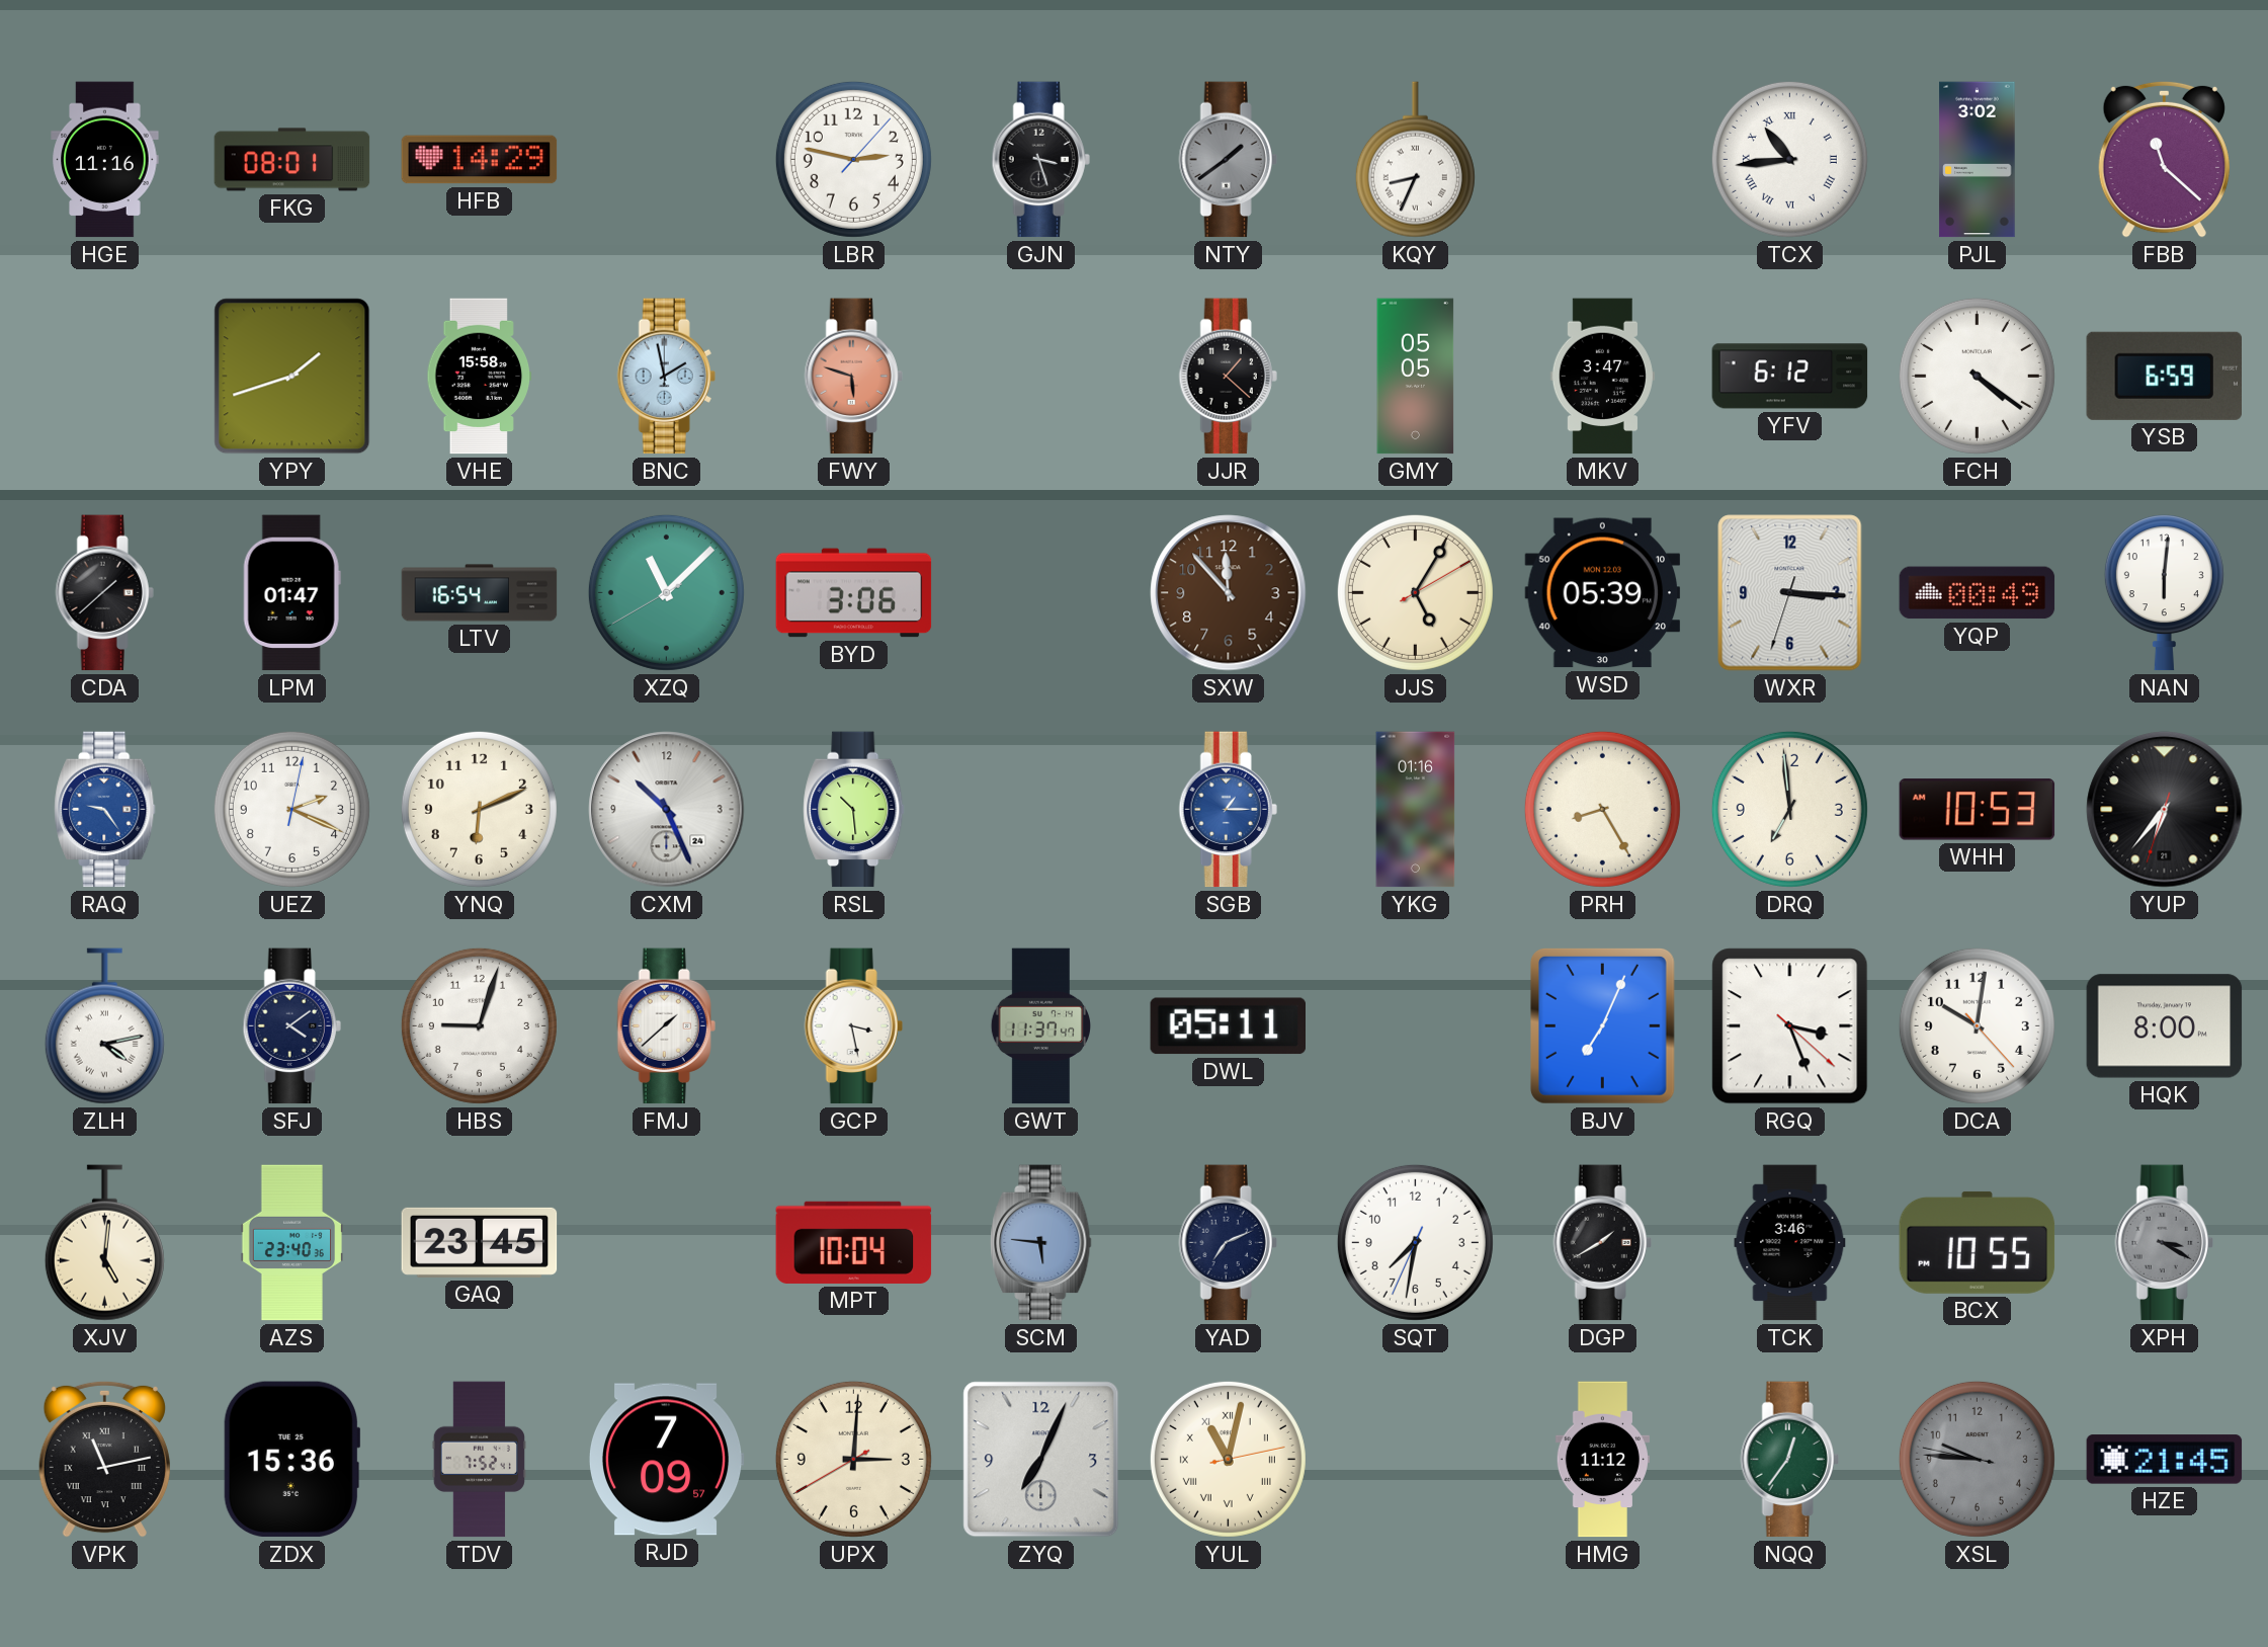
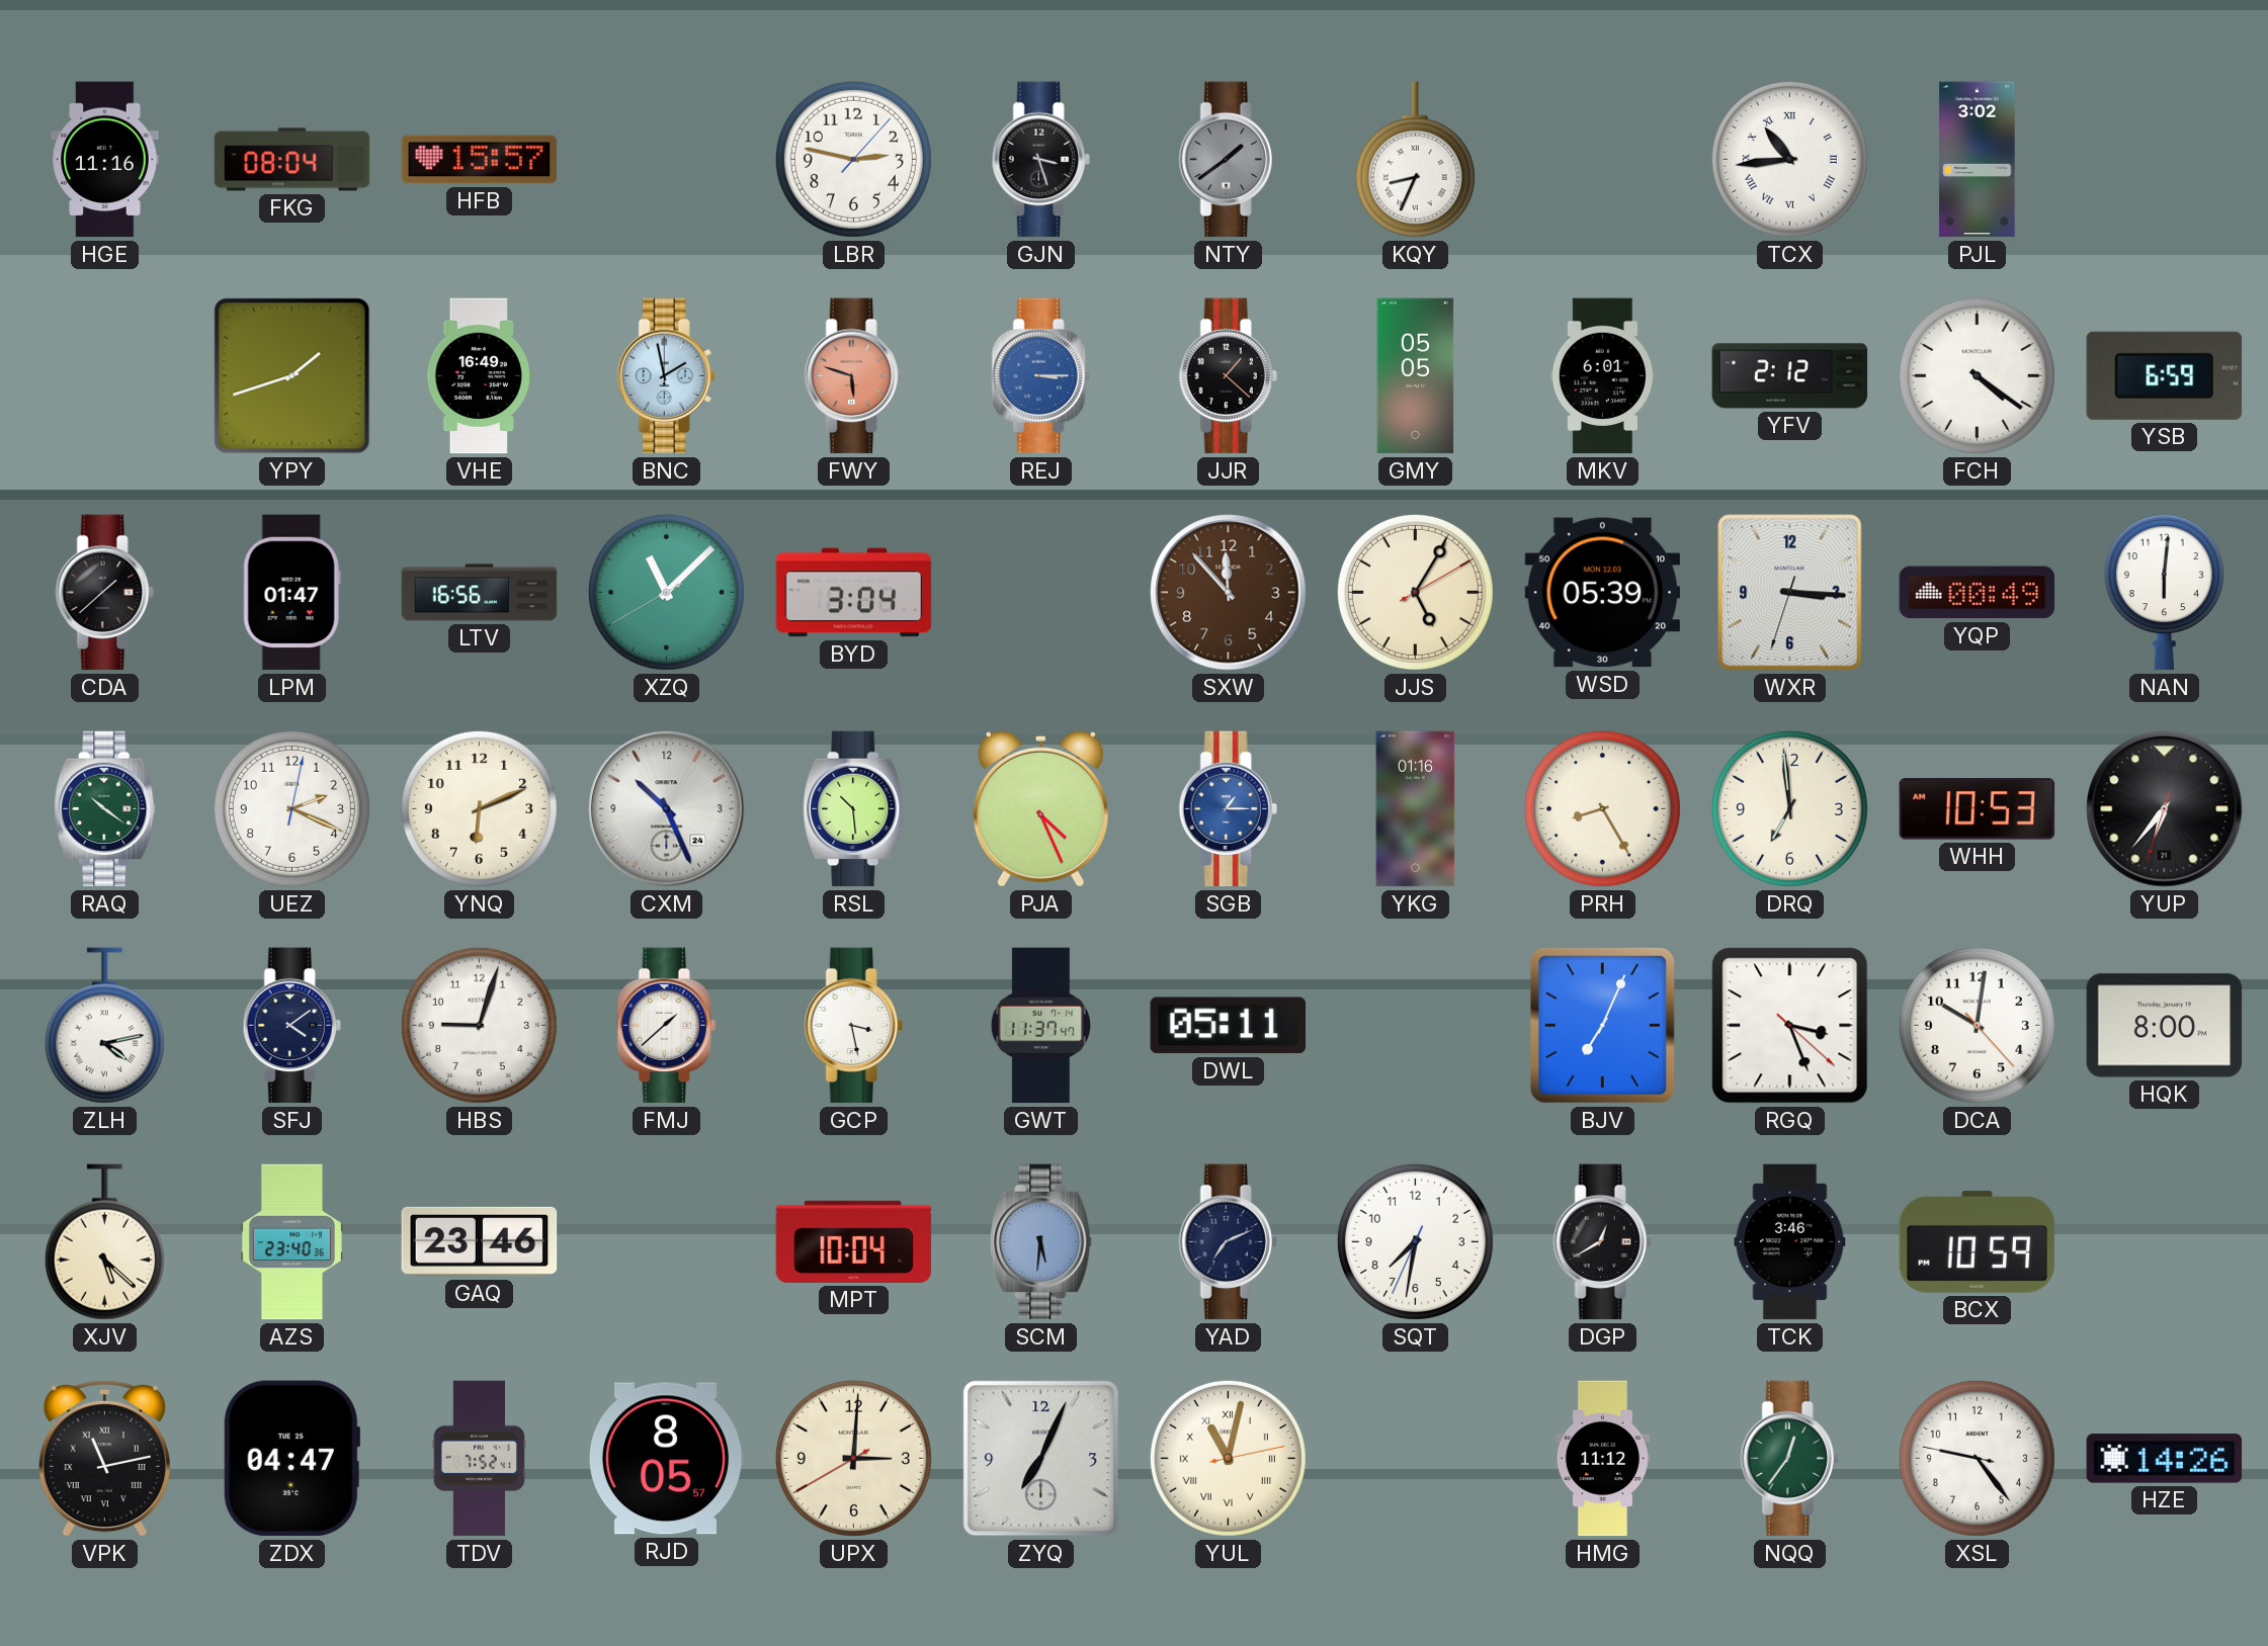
FKG: 08:01 -> 08:04 (292, 160)
HFB: 14:29 -> 15:57 (480, 160)
FBB: 11:22 -> none (2164, 159)
VHE: 15:58 -> 16:49 (480, 376)
REJ: none -> 3:15 (1040, 376)
MKV: 3:47 -> 6:01 (1602, 376)
YFV: 6:12 -> 2:12 (1790, 376)
LTV: 16:54 -> 16:56 (480, 593)
BYD: 3:06 -> 3:04 (854, 593)
RAQ: 9:24 -> 10:21 (105, 809)
RAQ dial: blue -> green (105, 809)
PJA: none -> 4:26 (1040, 808)
XJV: 5:01 -> 5:22 (104, 1242)
GAQ: 23:45 -> 23:46 (480, 1241)
SCM: 5:46 -> 5:31 (1041, 1242)
DGP: 1:40 -> 12:40 (1602, 1242)
BCX: 10:55 -> 10:59 (1978, 1241)
XPH: 3:20 -> none (2164, 1243)
ZDX: 15:36 -> 04:47 (291, 1459)
RJD: 7:09 -> 8:05 (666, 1459)
XSL: 9:45 -> 9:23 (1977, 1458)
XSL dial: grey -> white (1977, 1458)
HZE: 21:45 -> 14:26 (2165, 1459)
